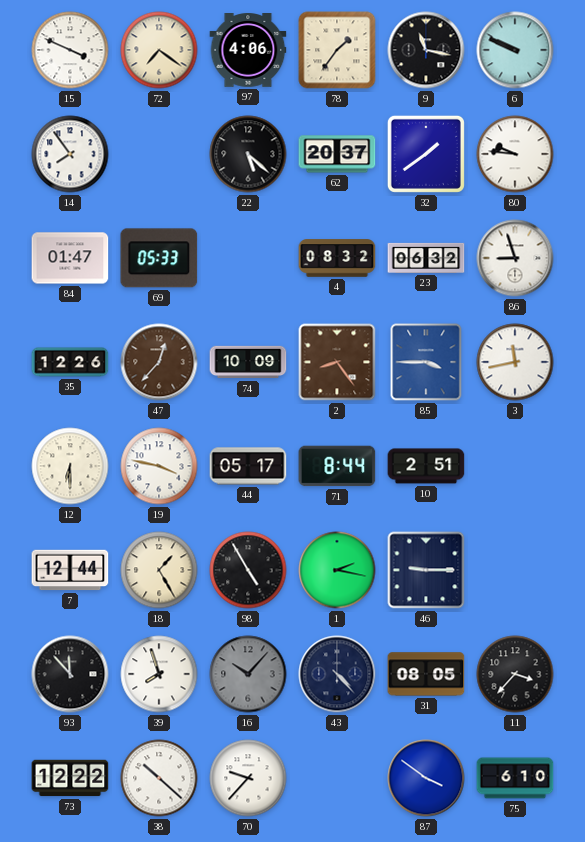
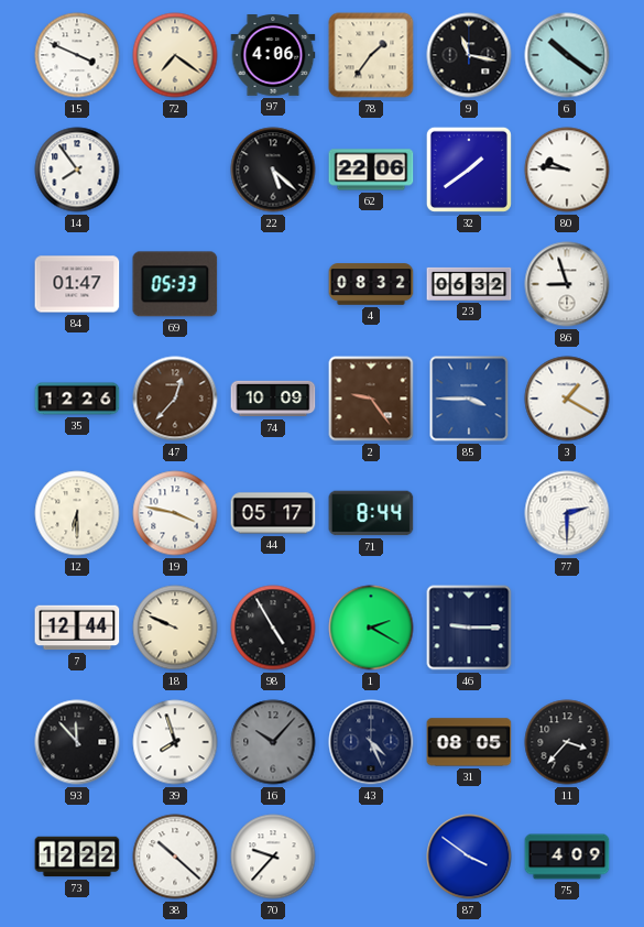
6: 9:49 -> 10:21 (567, 55)
62: 20:37 -> 22:06 (371, 170)
2: 8:24 -> 9:24 (371, 399)
3: 11:43 -> 1:20 (567, 399)
10: 2:51 -> none (426, 466)
77: none -> 2:30 (567, 513)
18: 1:25 -> 9:49 (175, 628)
1: 2:17 -> 2:20 (371, 628)
43: 4:23 -> 4:26 (371, 742)
75: 6:10 -> 4:09 (567, 857)
